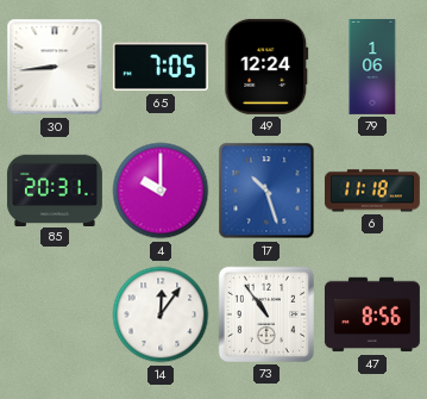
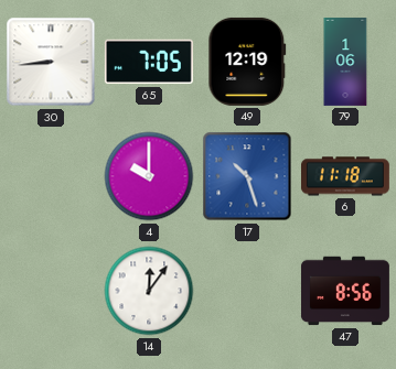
49: 12:24 -> 12:19 (247, 62)
85: 20:31 -> none (55, 189)
73: 10:54 -> none (266, 314)
